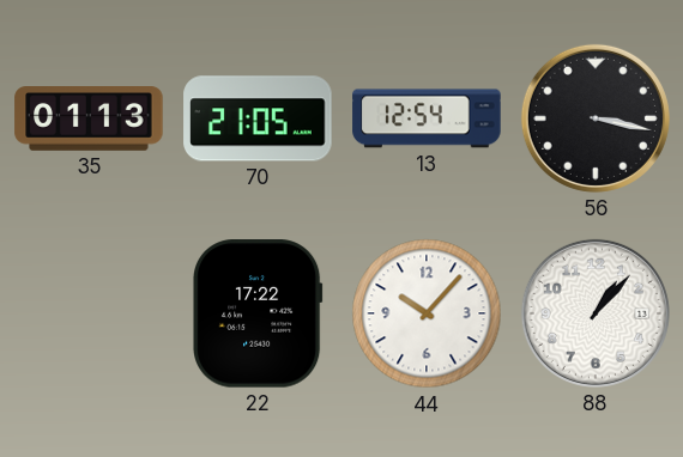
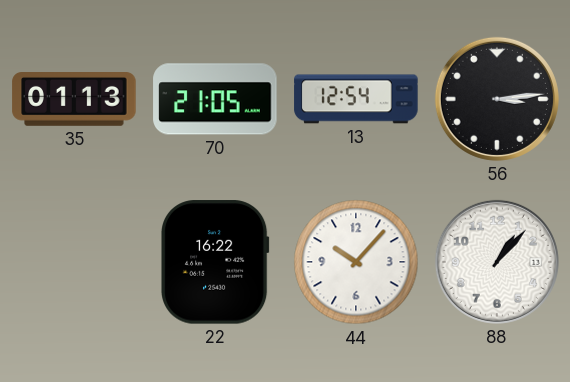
56: 3:17 -> 3:14 (497, 99)
22: 17:22 -> 16:22 (216, 262)
